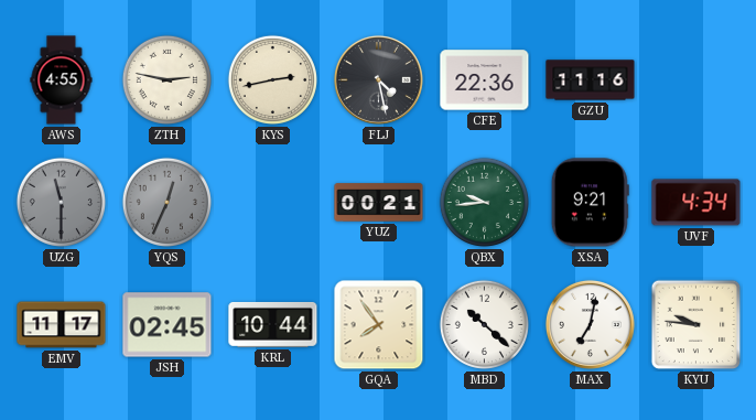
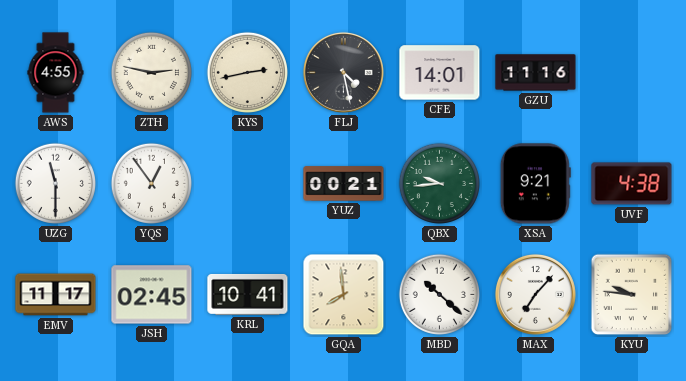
CFE: 22:36 -> 14:01 (440, 73)
UZG dial: grey -> white (55, 183)
YQS: 12:34 -> 12:54 (151, 183)
YQS dial: grey -> white (151, 183)
UVF: 4:34 -> 4:38 (632, 184)
KRL: 10:44 -> 10:41 (248, 294)
GQA: 7:54 -> 7:59 (344, 295)
MAX: 7:02 -> 7:07 (535, 294)
